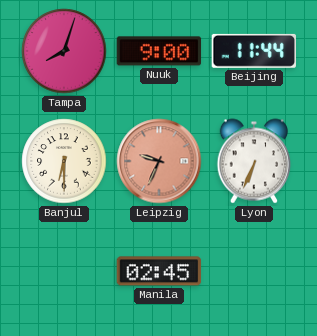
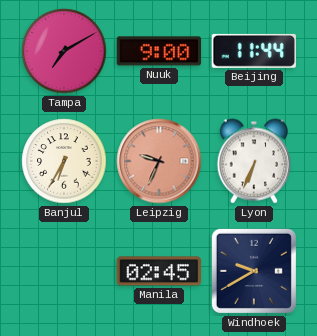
Tampa: 8:03 -> 7:10 (64, 51)
Banjul: 6:30 -> 6:35 (64, 161)
Windhoek: none -> 9:40 (254, 271)
